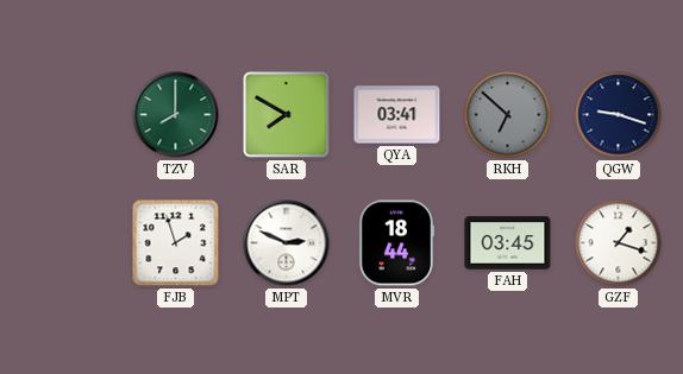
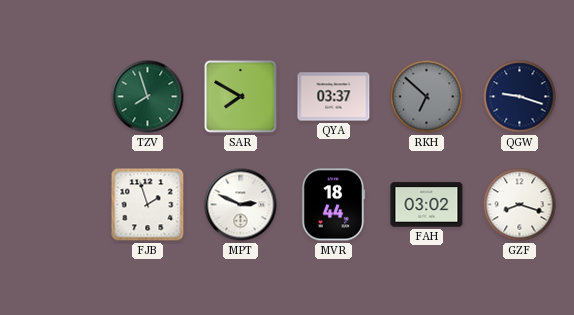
TZV: 8:00 -> 7:57 (148, 97)
QYA: 03:41 -> 03:37 (334, 97)
FAH: 03:45 -> 03:02 (427, 205)
GZF: 1:18 -> 8:18 (520, 205)
